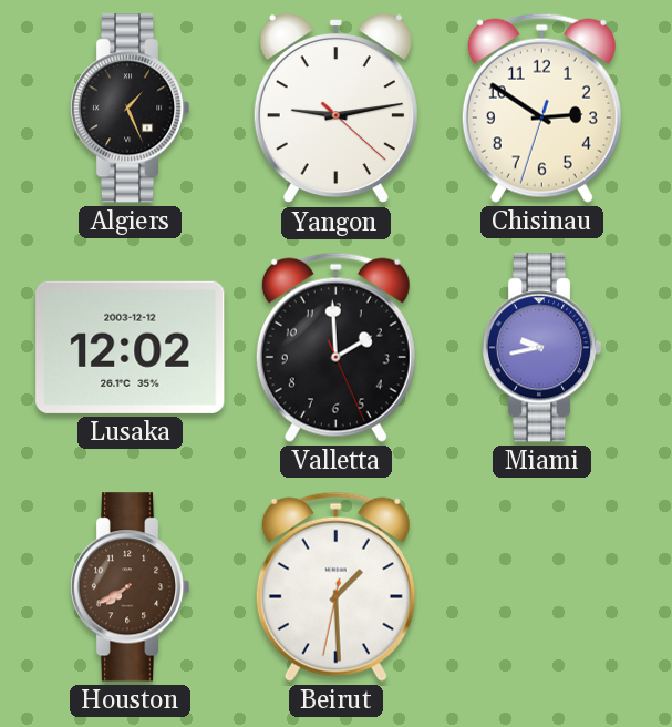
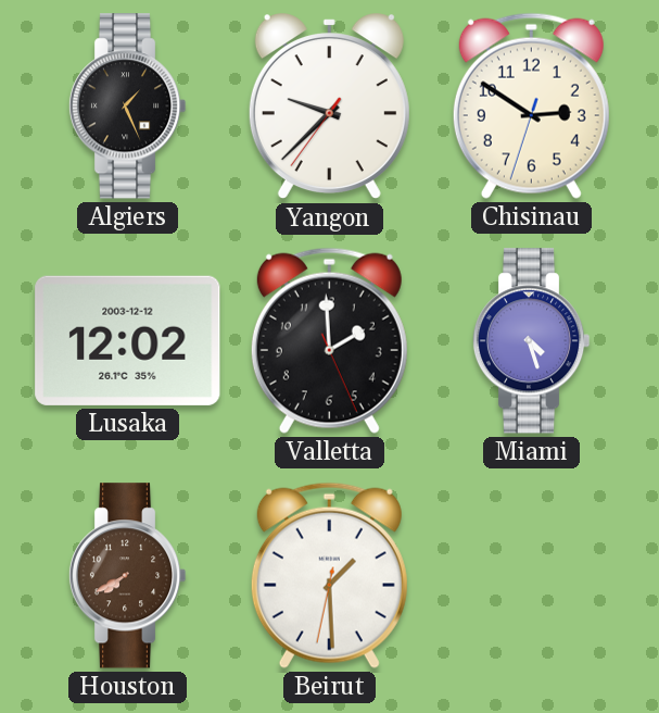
Yangon: 9:13 -> 9:37 (329, 107)
Miami: 9:43 -> 4:27 (531, 341)
